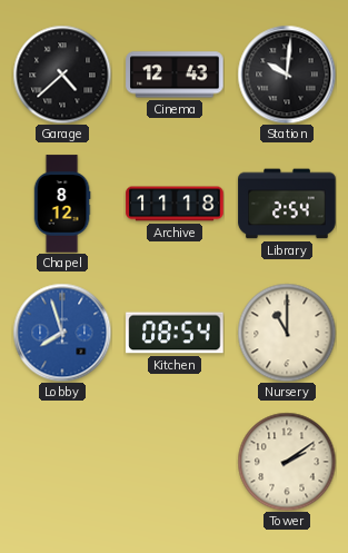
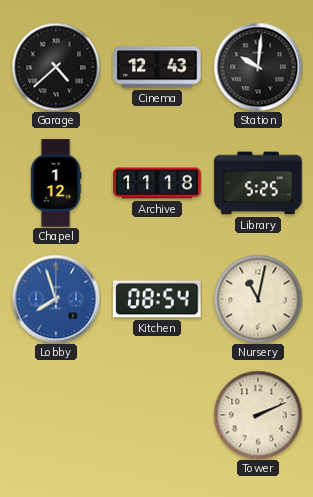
Chapel: 8:12 -> 1:12 (56, 183)
Library: 2:54 -> 5:25 (258, 183)
Nursery: 11:00 -> 11:02 (258, 299)
Tower: 2:09 -> 2:11 (258, 415)
